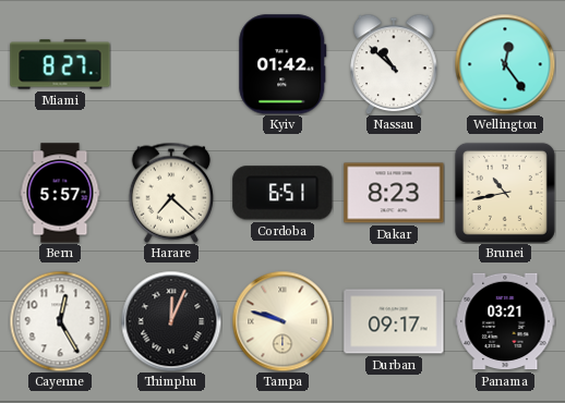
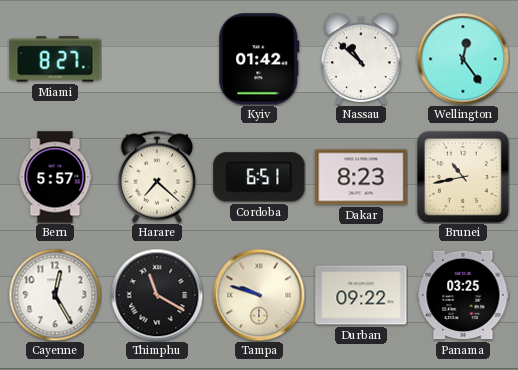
Thimphu: 12:04 -> 11:20 (157, 295)
Durban: 09:17 -> 09:22 (361, 295)
Panama: 03:21 -> 03:25 (463, 295)
